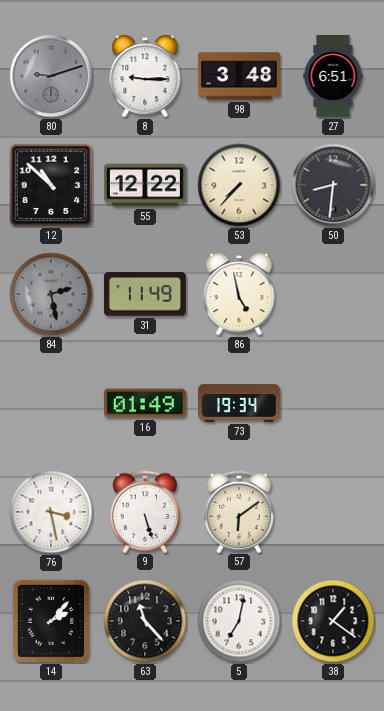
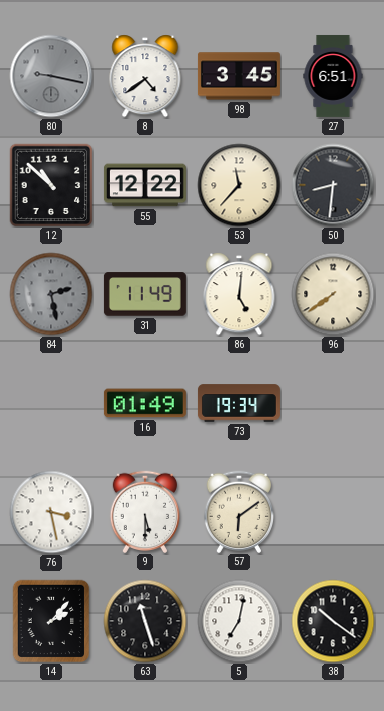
80: 9:12 -> 9:17 (51, 76)
8: 9:15 -> 4:39 (145, 76)
98: 3:48 -> 3:45 (239, 76)
53: 7:37 -> 11:37 (239, 185)
86: 4:58 -> 5:01 (239, 294)
96: none -> 7:39 (333, 294)
9: 5:27 -> 5:30 (144, 511)
63: 11:23 -> 11:27 (145, 621)
38: 1:21 -> 10:21 (333, 621)
